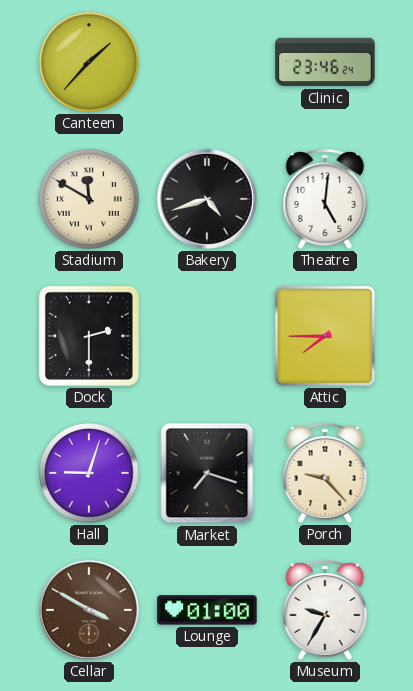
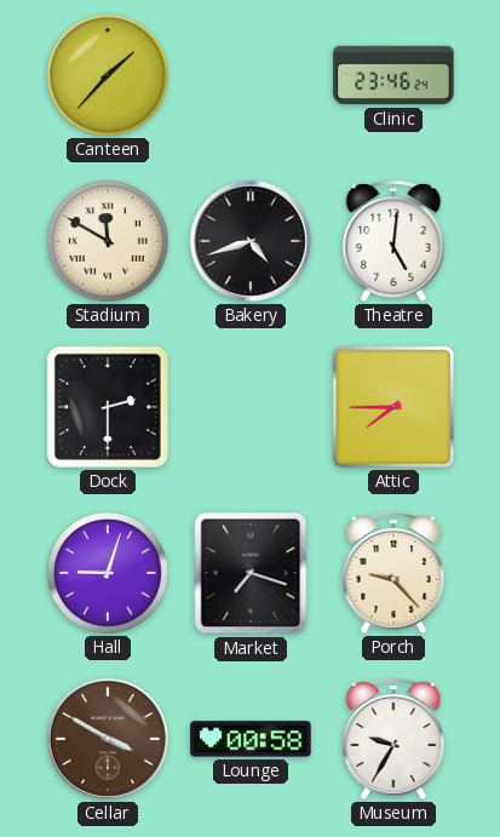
Lounge: 01:00 -> 00:58 (251, 739)
